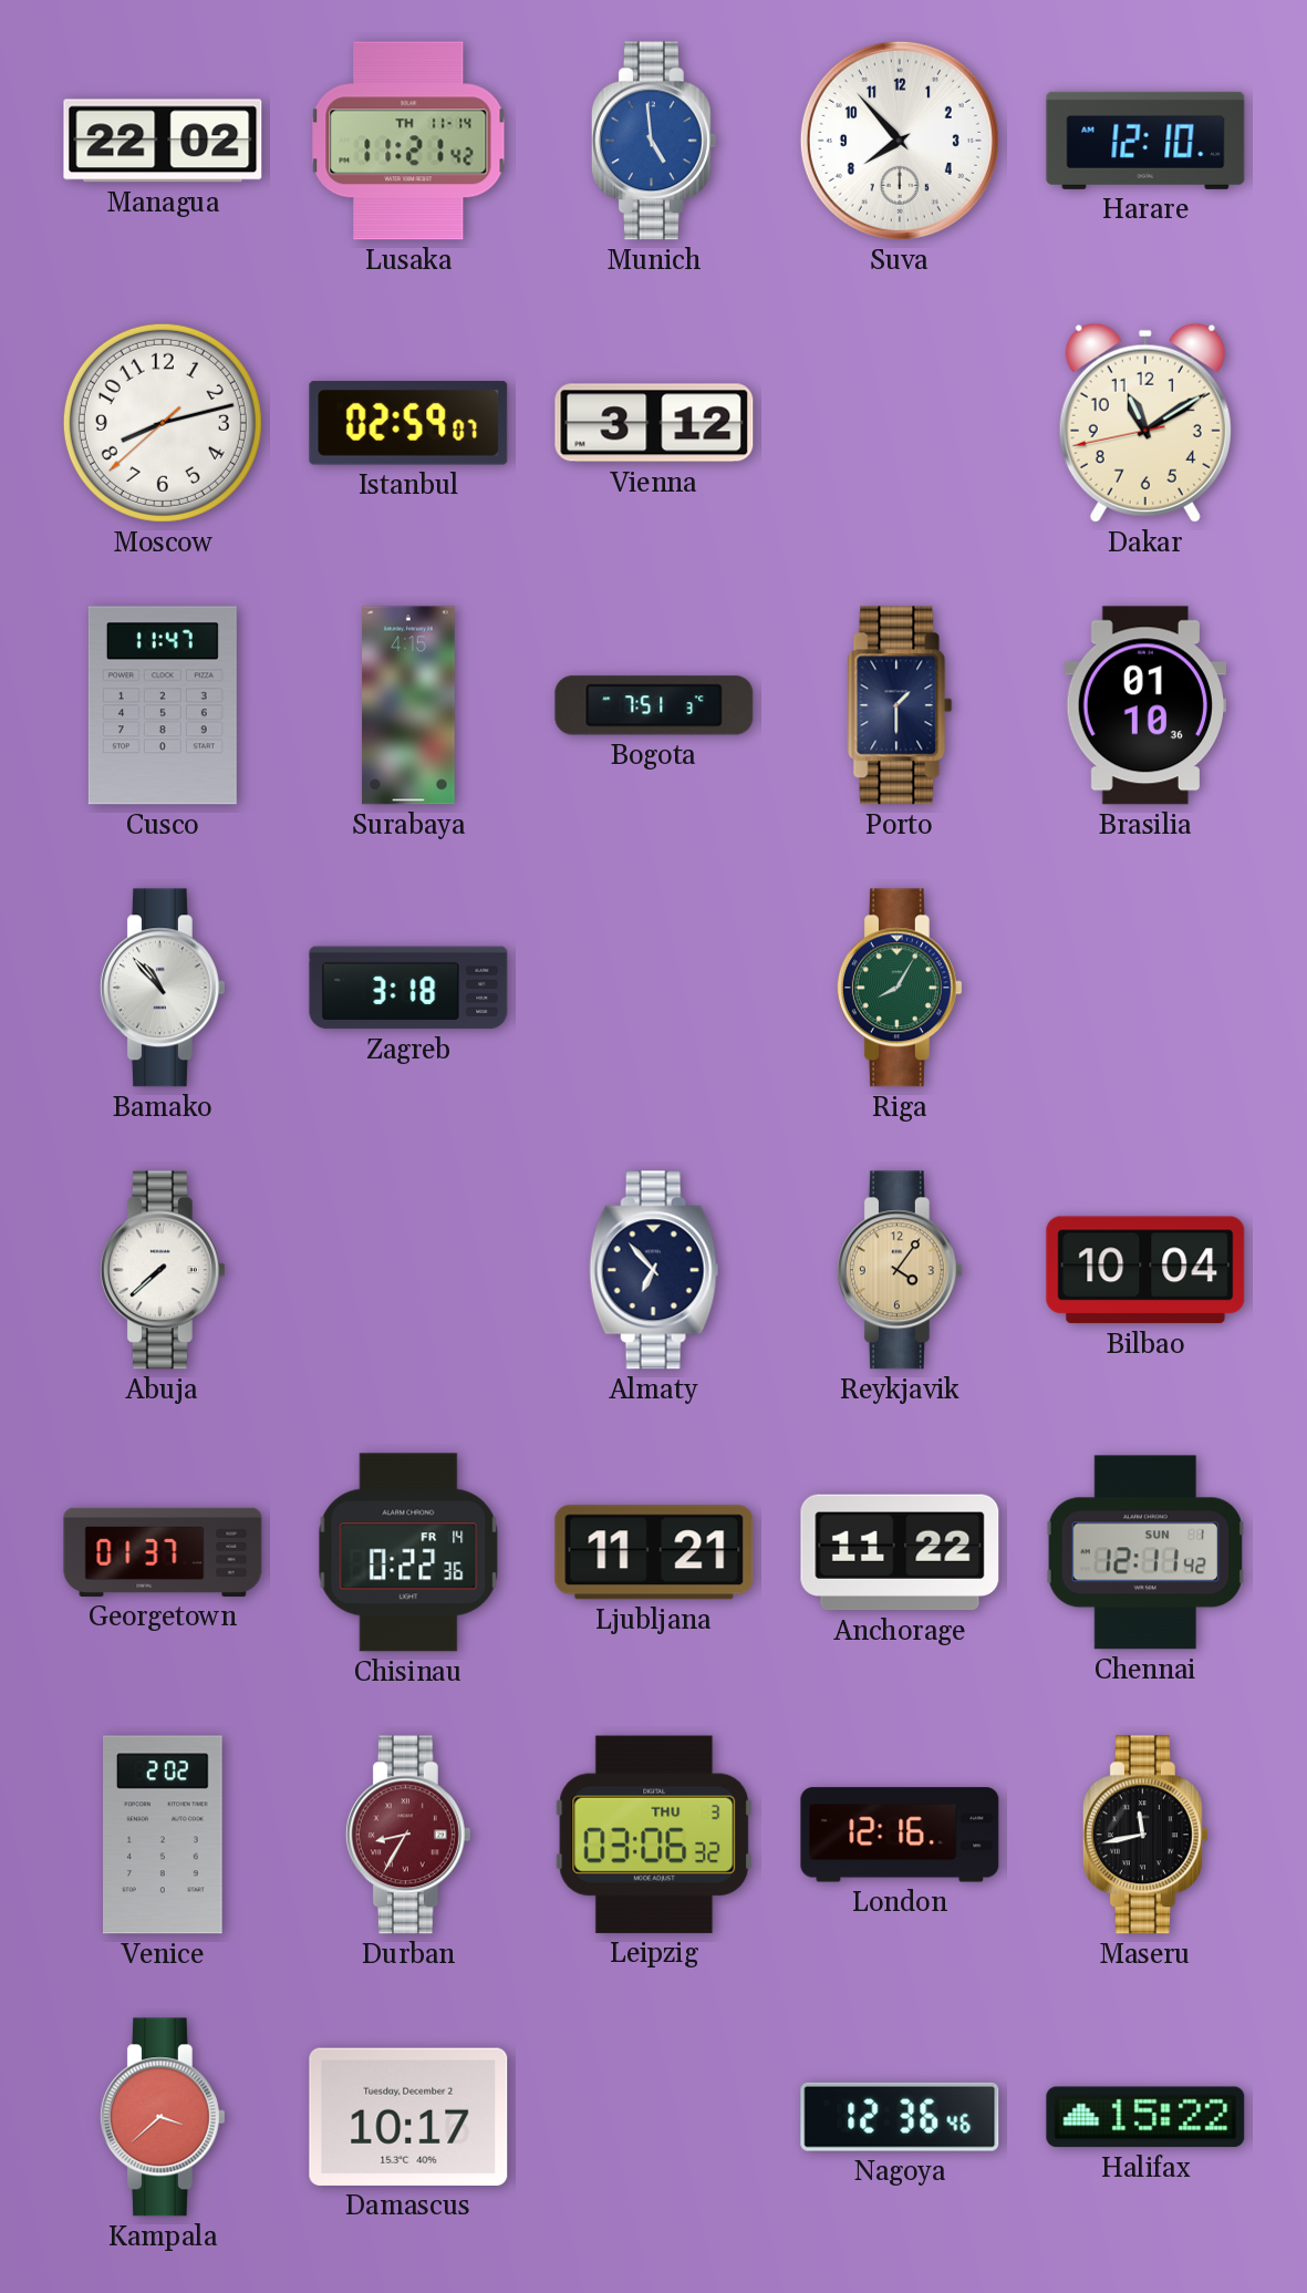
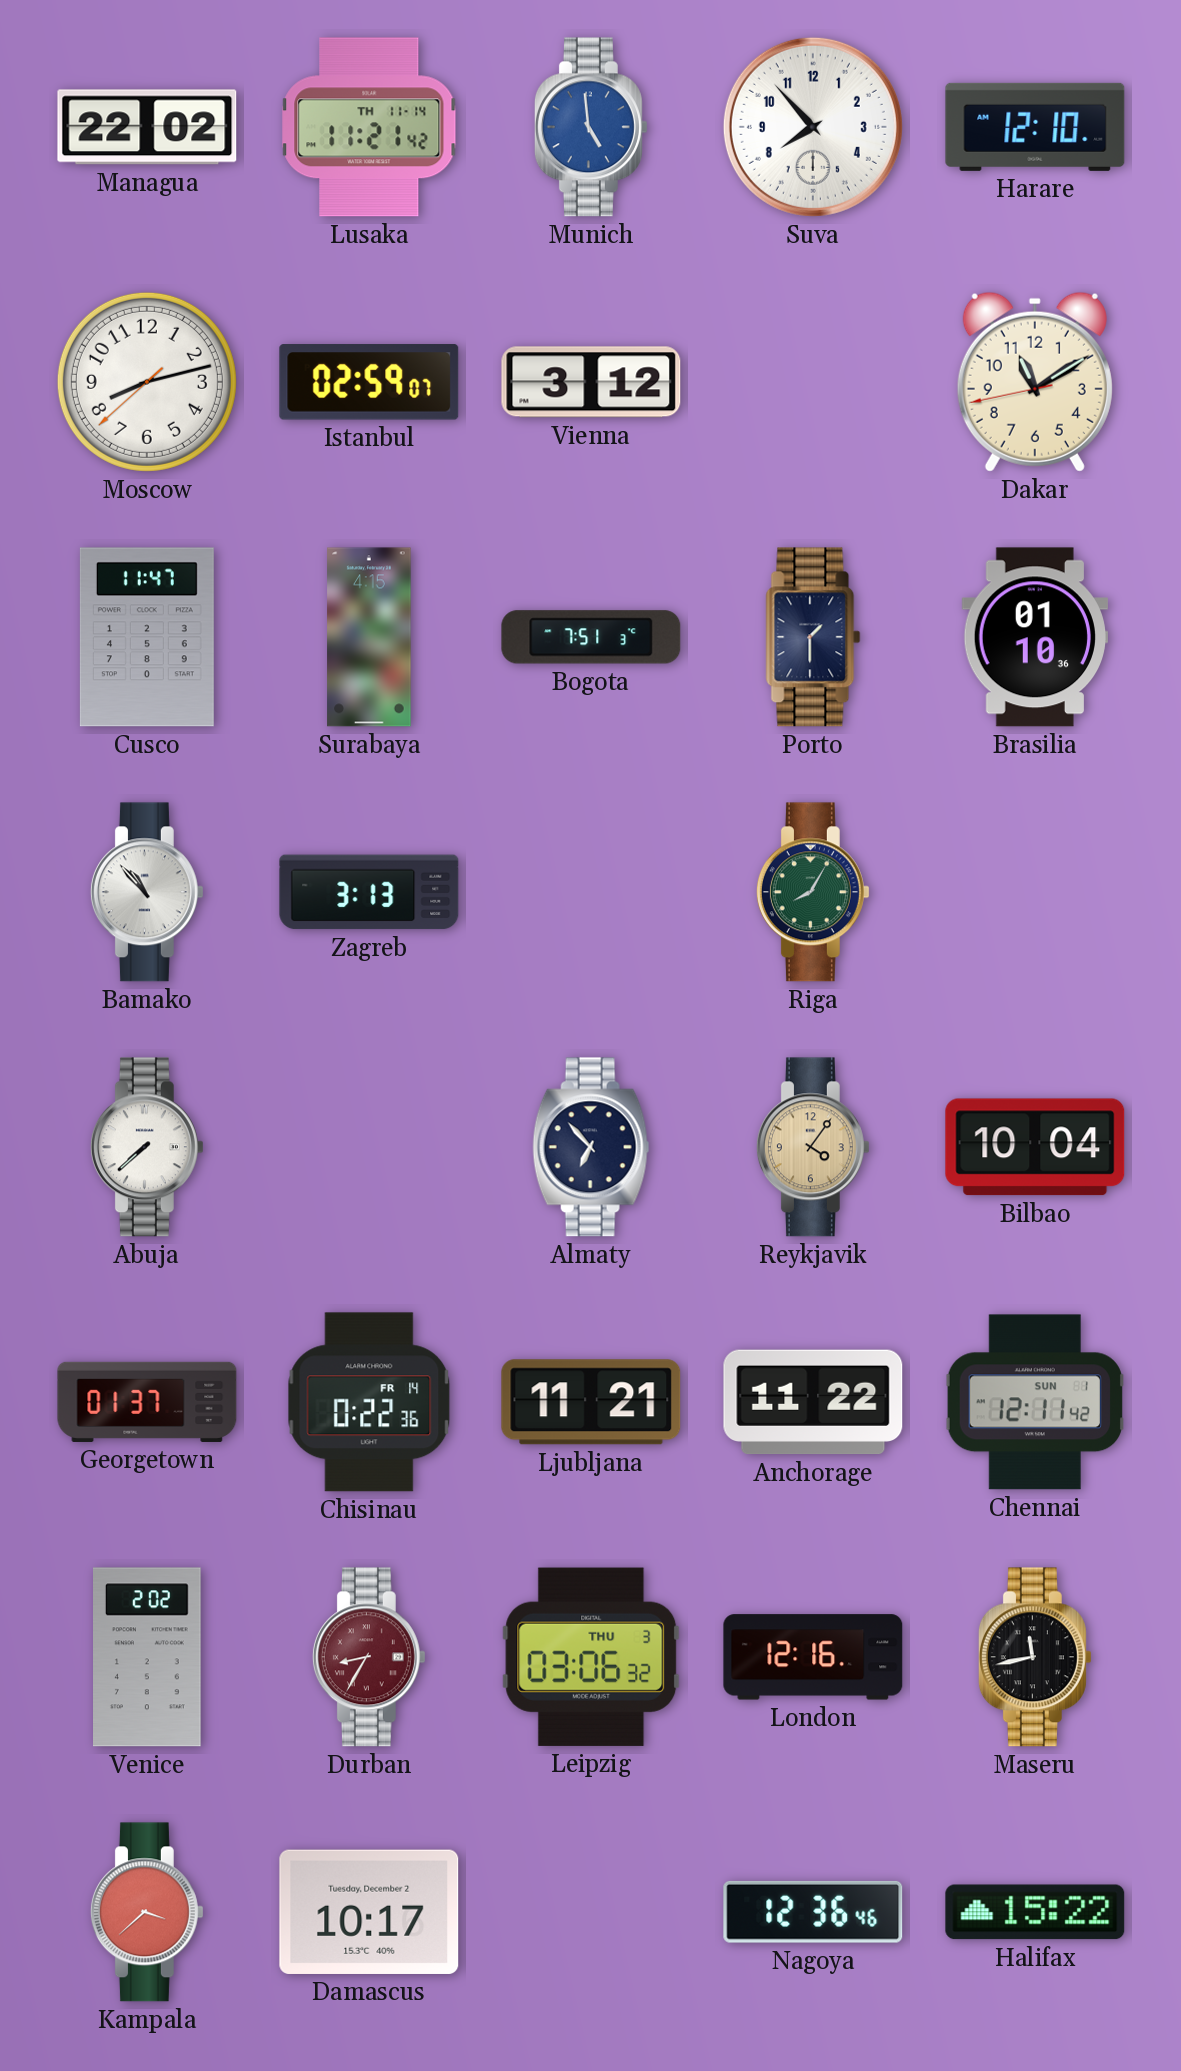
Zagreb: 3:18 -> 3:13 (369, 892)
